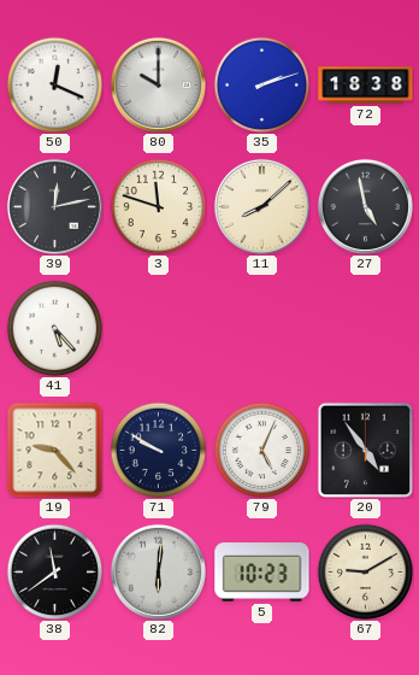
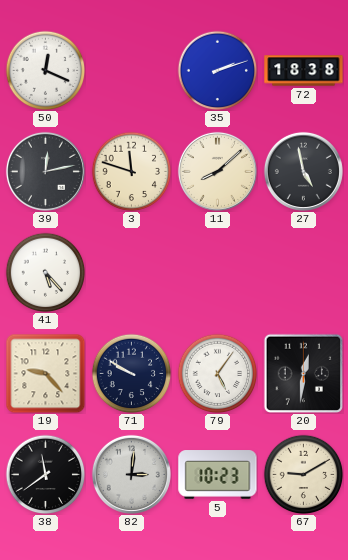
80: 10:00 -> none (158, 84)
79: 5:04 -> 5:06 (217, 373)
20: 4:54 -> 12:31 (303, 373)
82: 6:01 -> 3:01 (131, 474)
